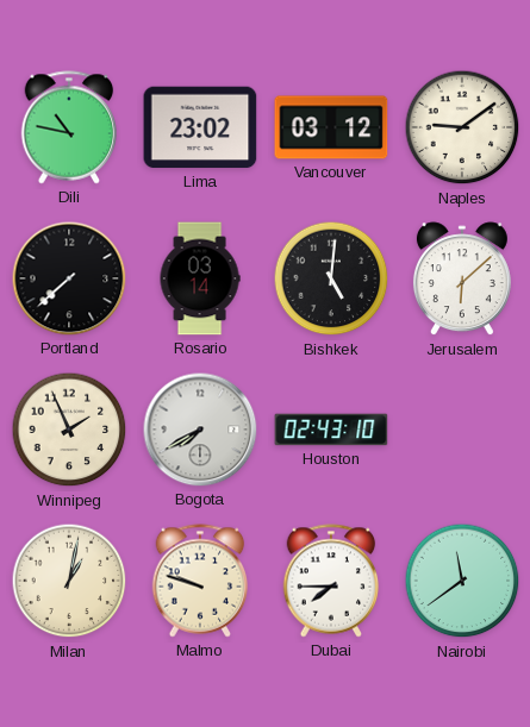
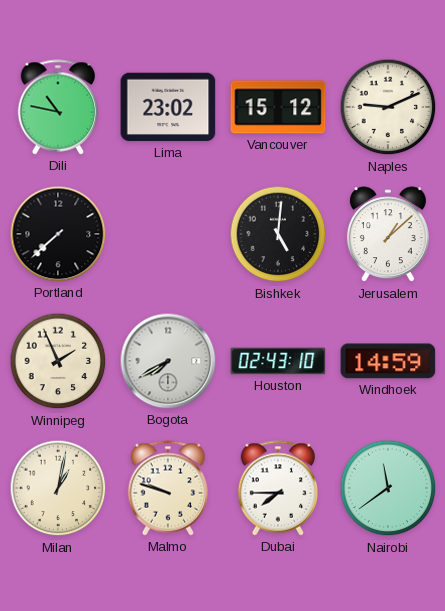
Vancouver: 03:12 -> 15:12 (278, 107)
Naples: 9:09 -> 9:11 (388, 107)
Rosario: 03:14 -> none (200, 278)
Jerusalem: 6:08 -> 1:08 (388, 235)
Windhoek: none -> 14:59 (388, 361)
